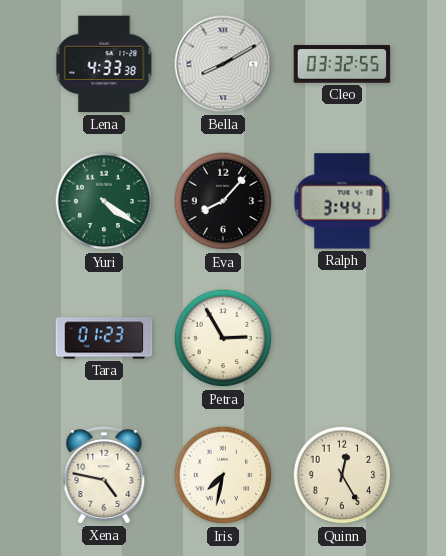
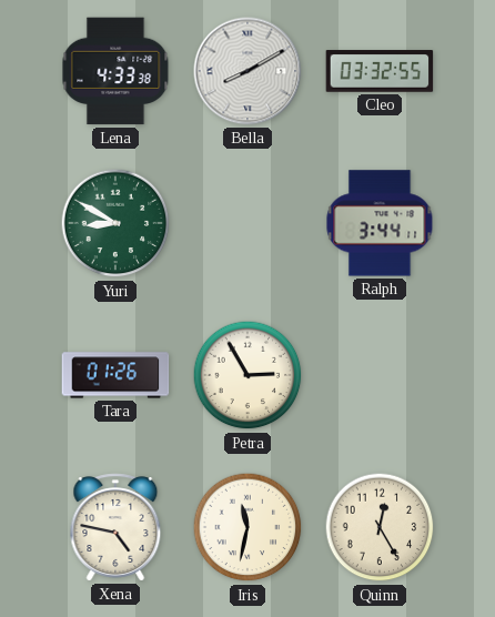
Yuri: 4:21 -> 8:50 (115, 223)
Eva: 8:07 -> none (223, 201)
Tara: 01:23 -> 01:26 (115, 375)
Iris: 7:32 -> 11:32 (247, 527)
